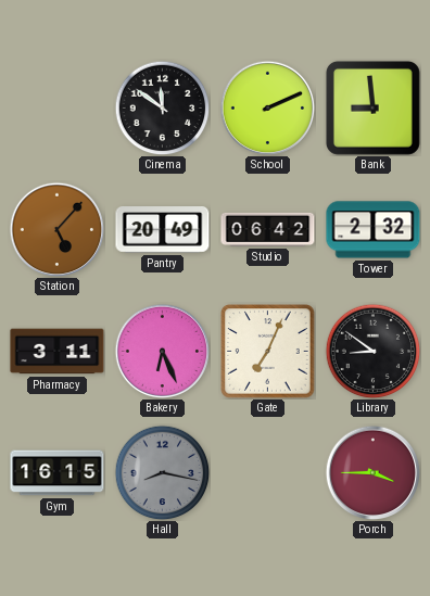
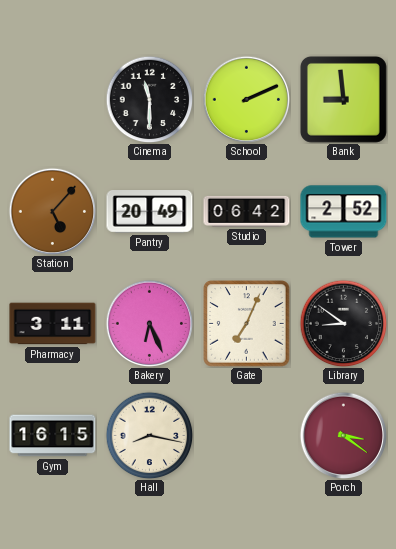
Cinema: 11:51 -> 11:30 (149, 99)
Tower: 2:32 -> 2:52 (344, 212)
Hall dial: grey -> cream (149, 435)
Porch: 3:45 -> 3:21 (343, 435)
